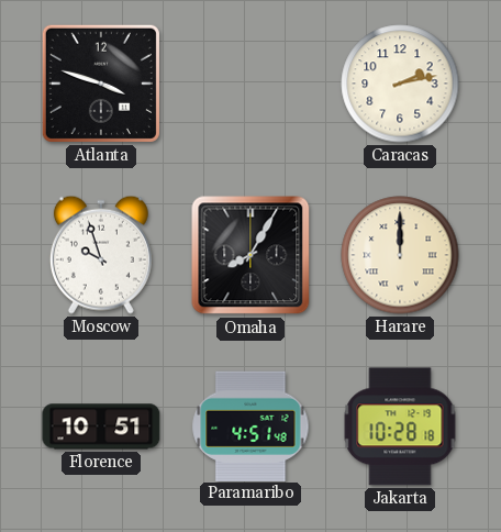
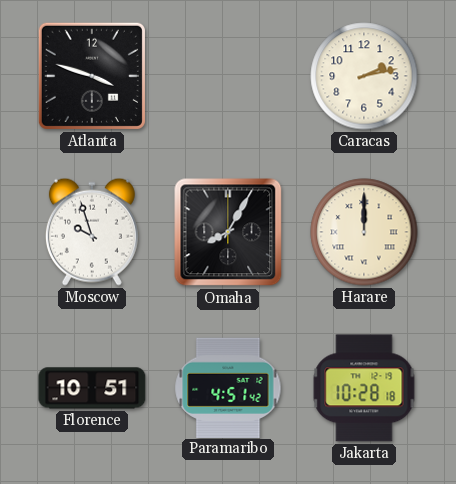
Paramaribo: 4:51:48 -> 4:51:42 (228, 387)
